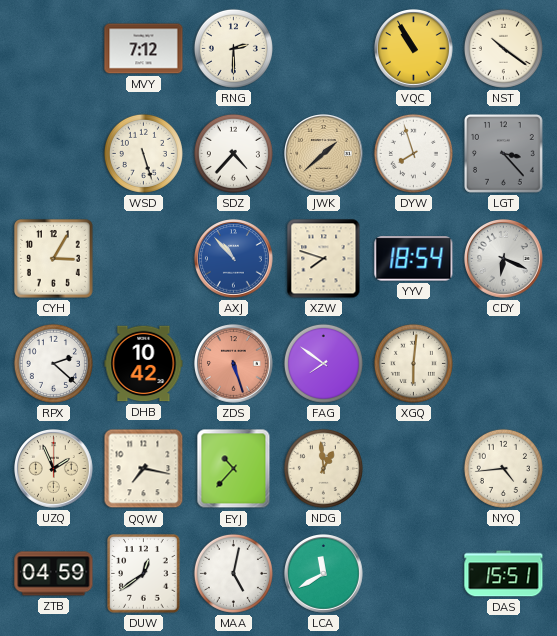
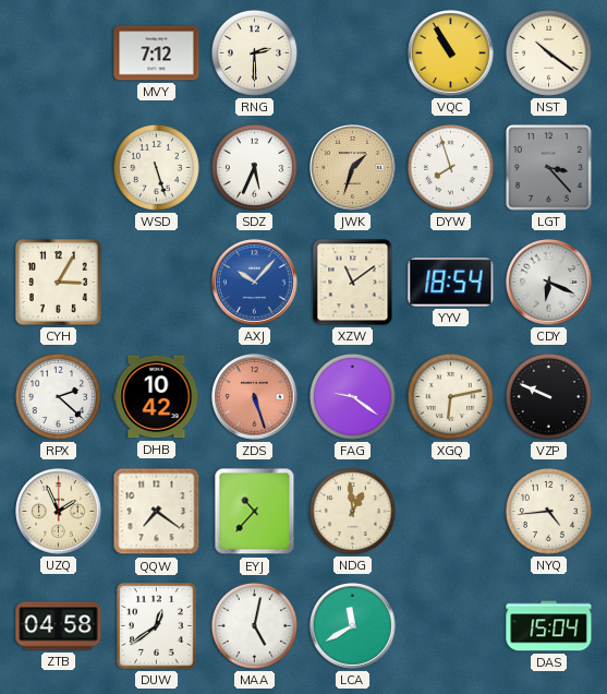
SDZ: 4:37 -> 5:34 (254, 167)
JWK: 1:38 -> 1:33 (353, 168)
AXJ: 10:53 -> 10:07 (255, 283)
XZW: 7:48 -> 11:09 (353, 283)
FAG: 7:51 -> 9:21 (352, 396)
XGQ: 6:01 -> 6:13 (450, 396)
VZP: none -> 9:49 (548, 396)
QQW: 7:17 -> 7:21 (157, 512)
ZTB: 04:59 -> 04:58 (59, 626)
DAS: 15:51 -> 15:04 (549, 626)
